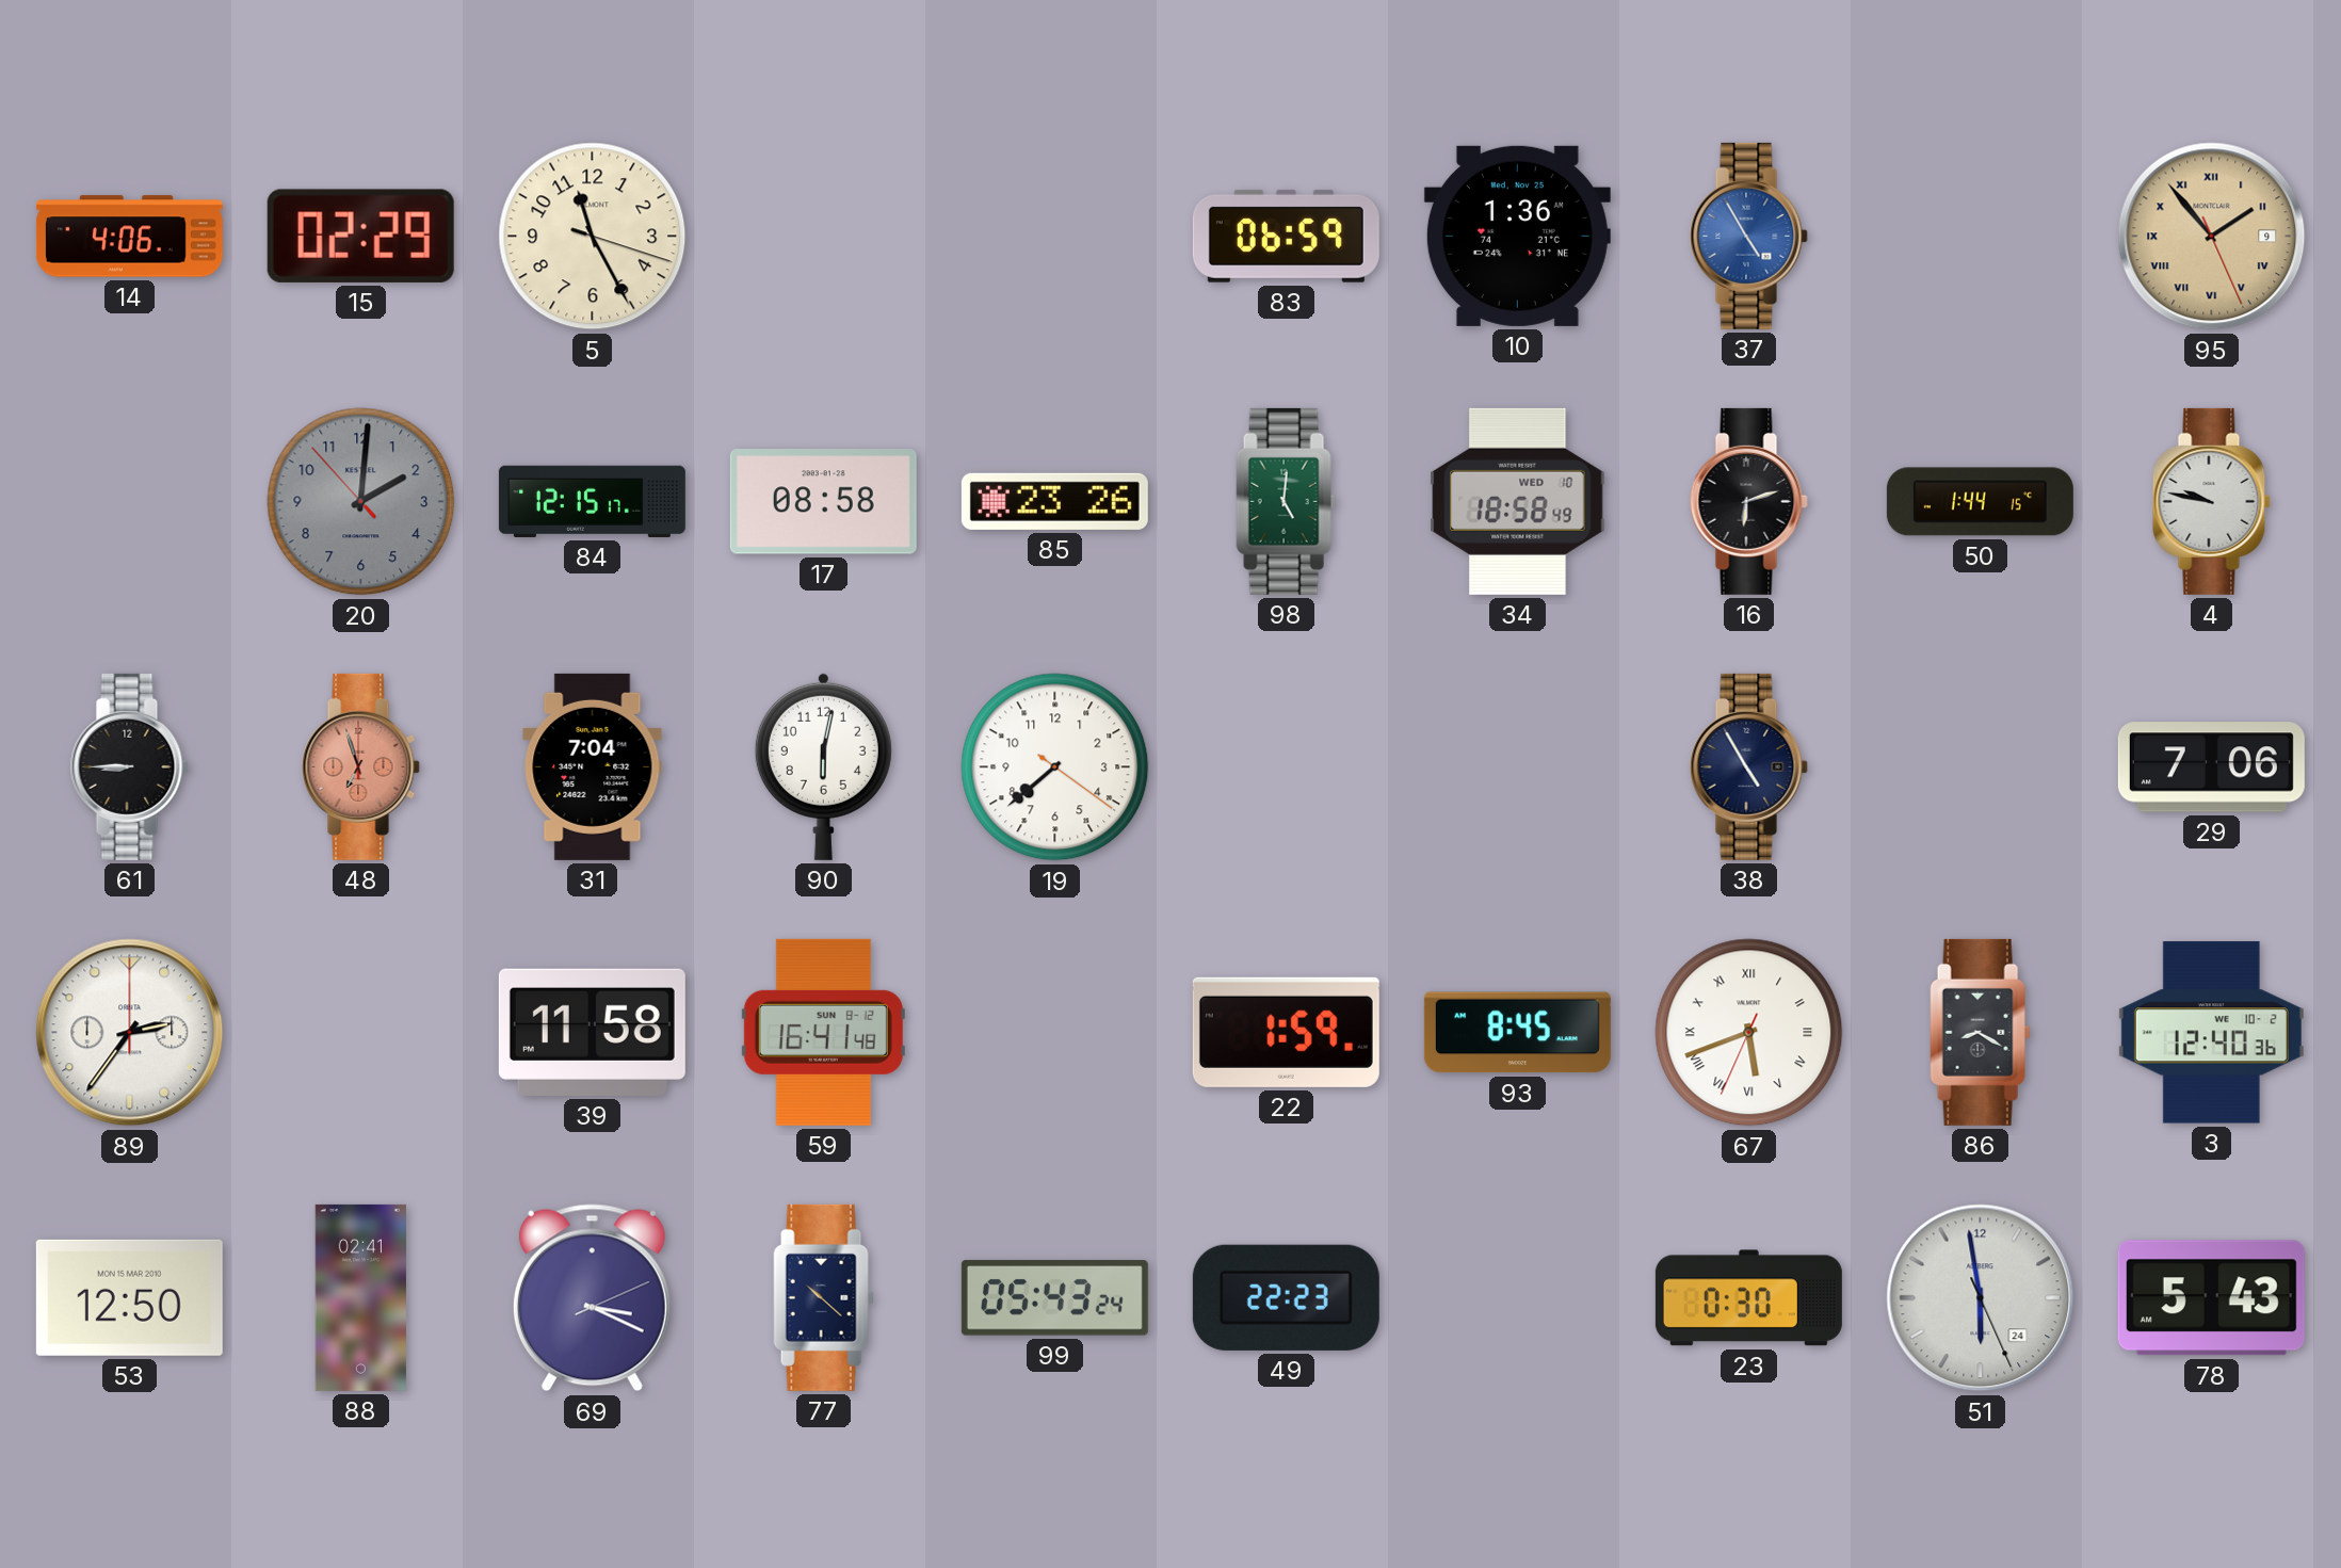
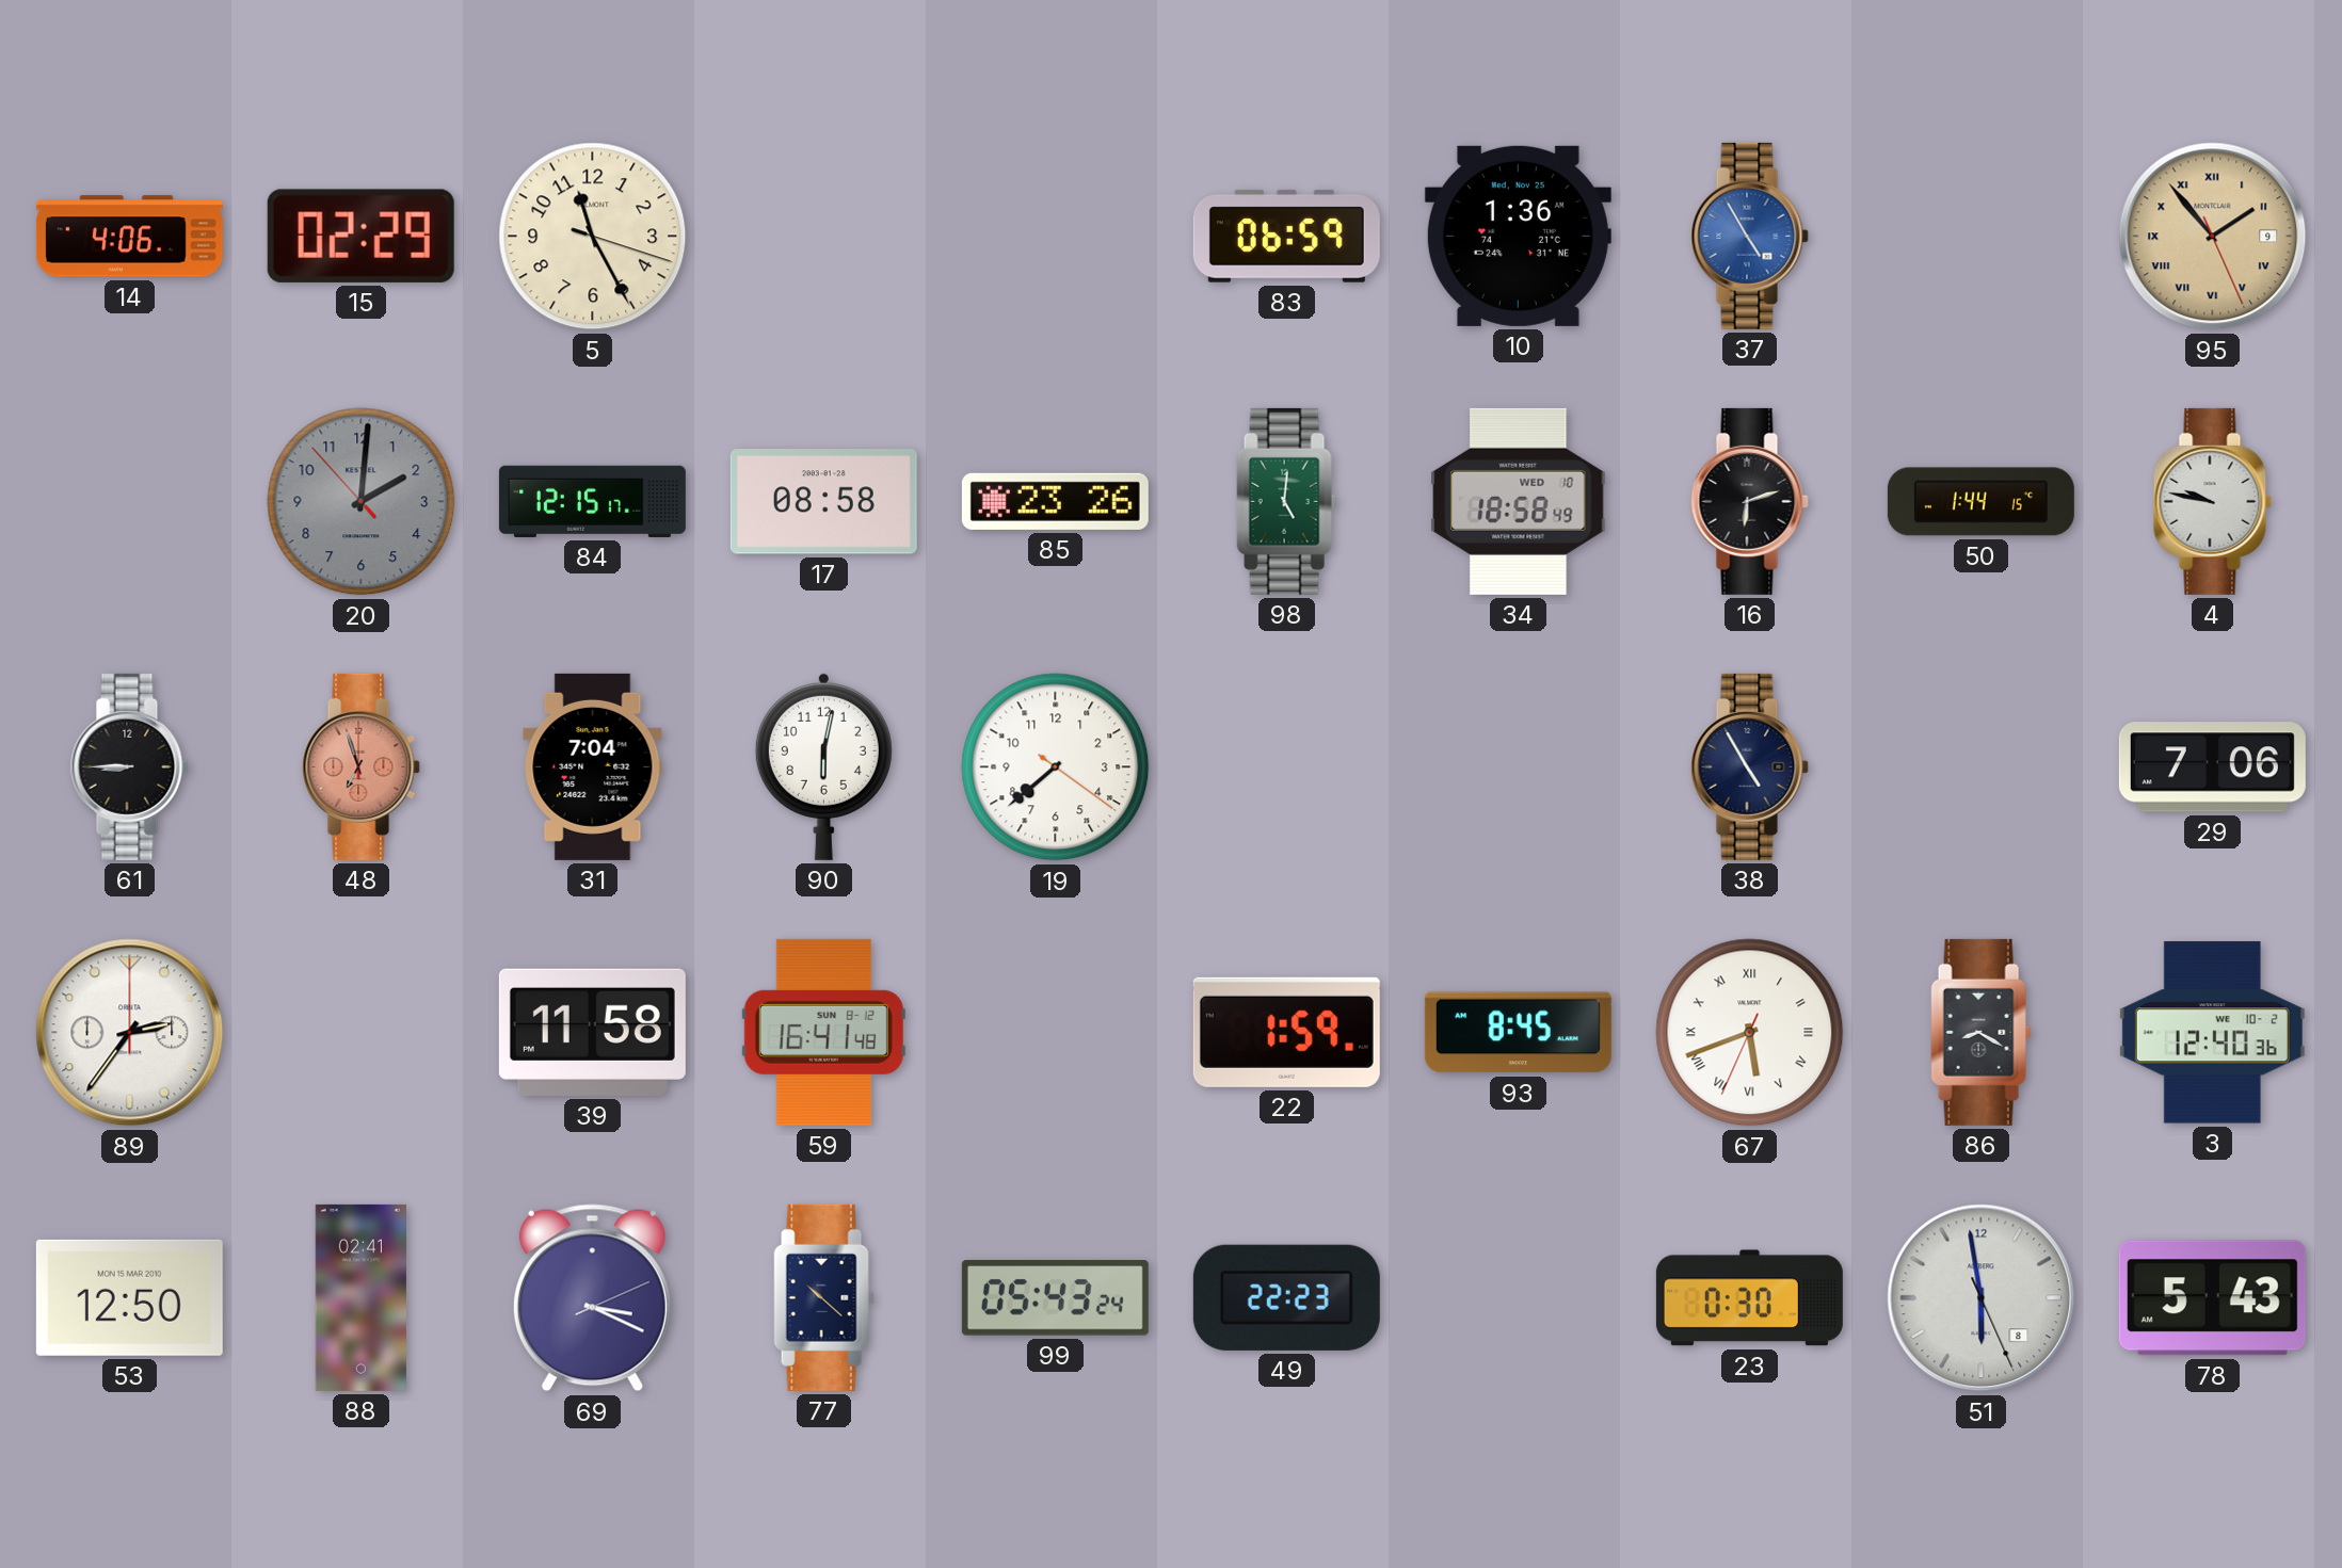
51 date: 24 -> 8 (1982, 1298)
